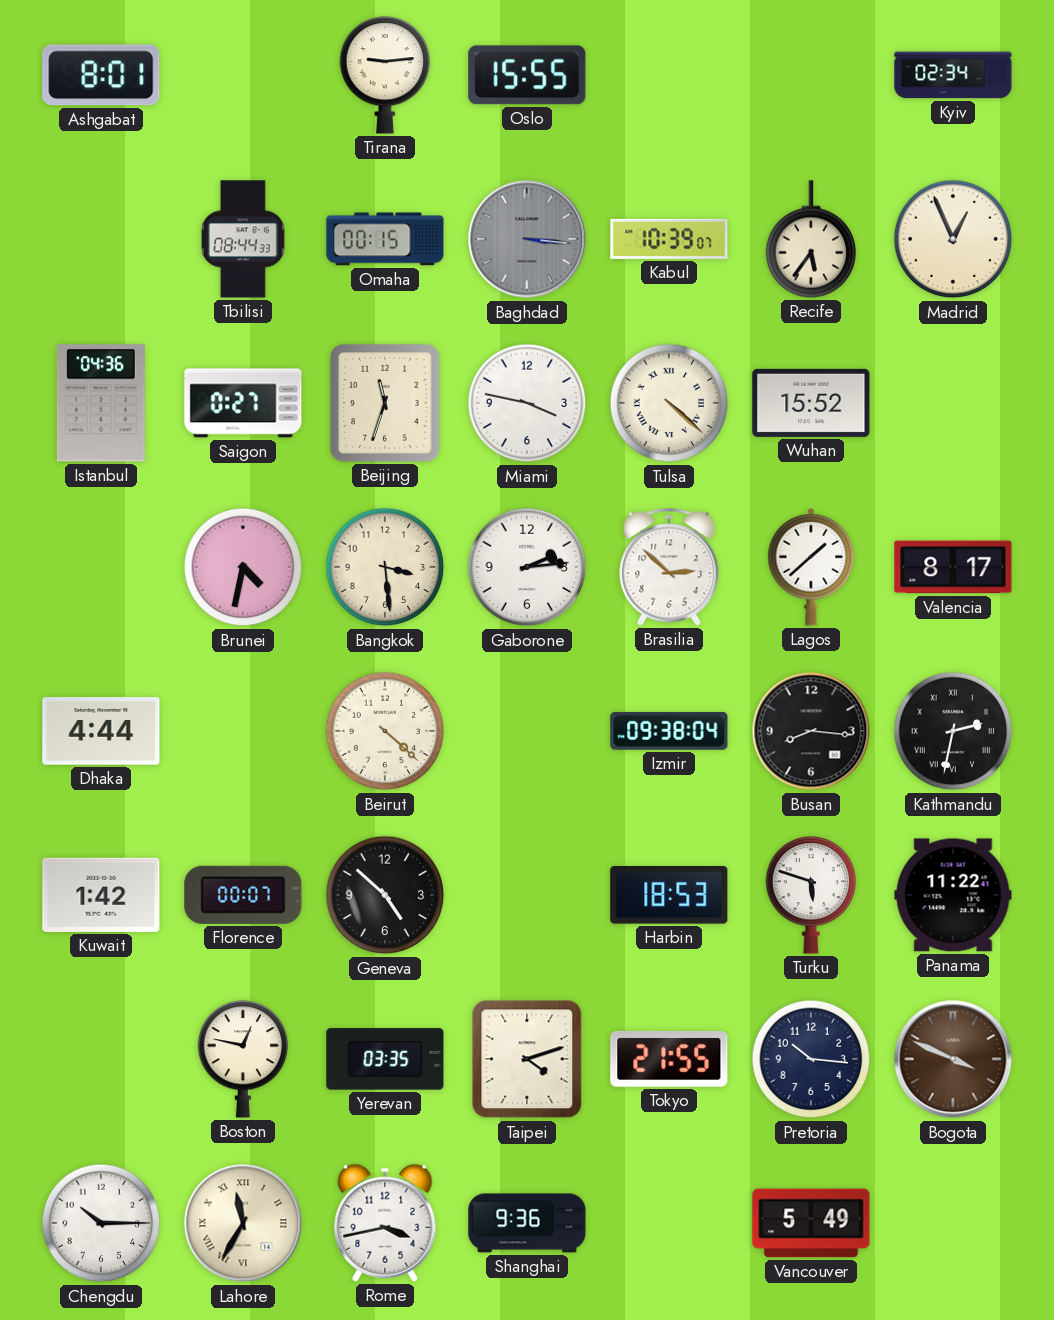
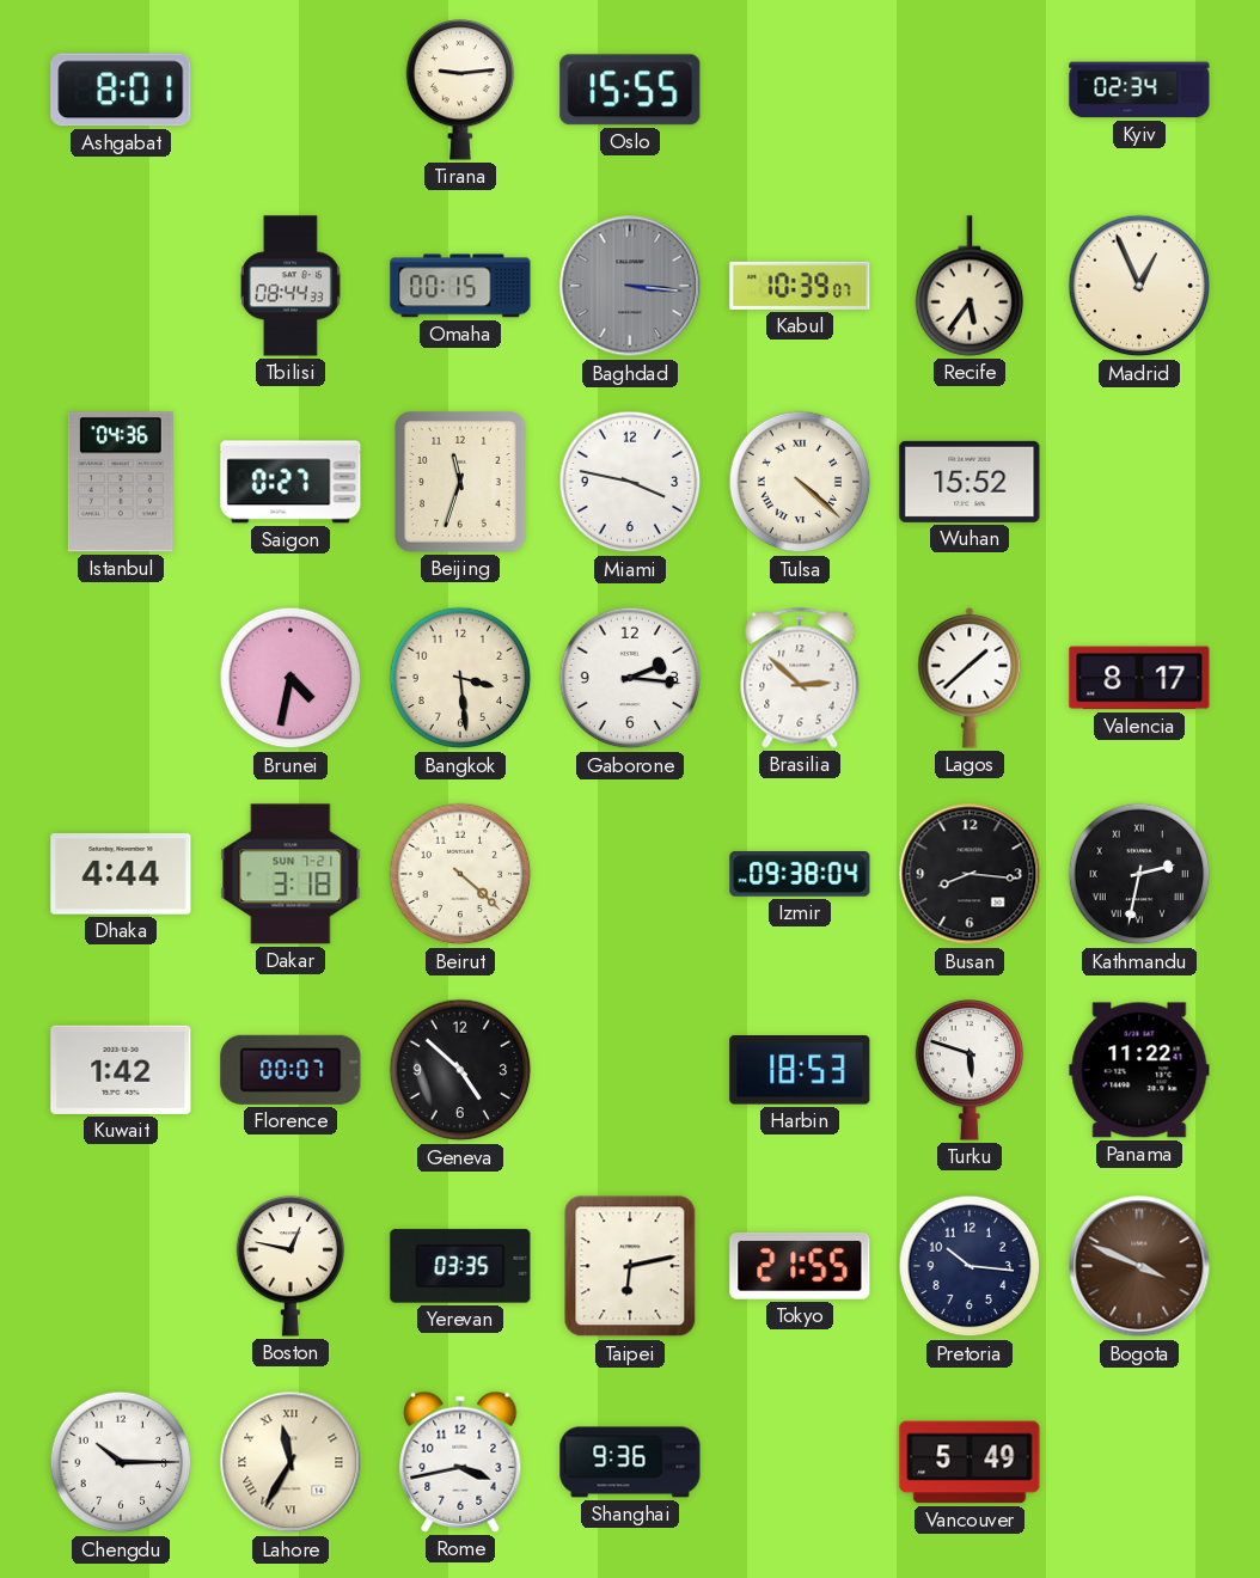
Gaborone: 2:14 -> 2:16 (630, 678)
Dakar: none -> 3:18 (290, 874)
Taipei: 4:12 -> 6:13 (630, 1266)
